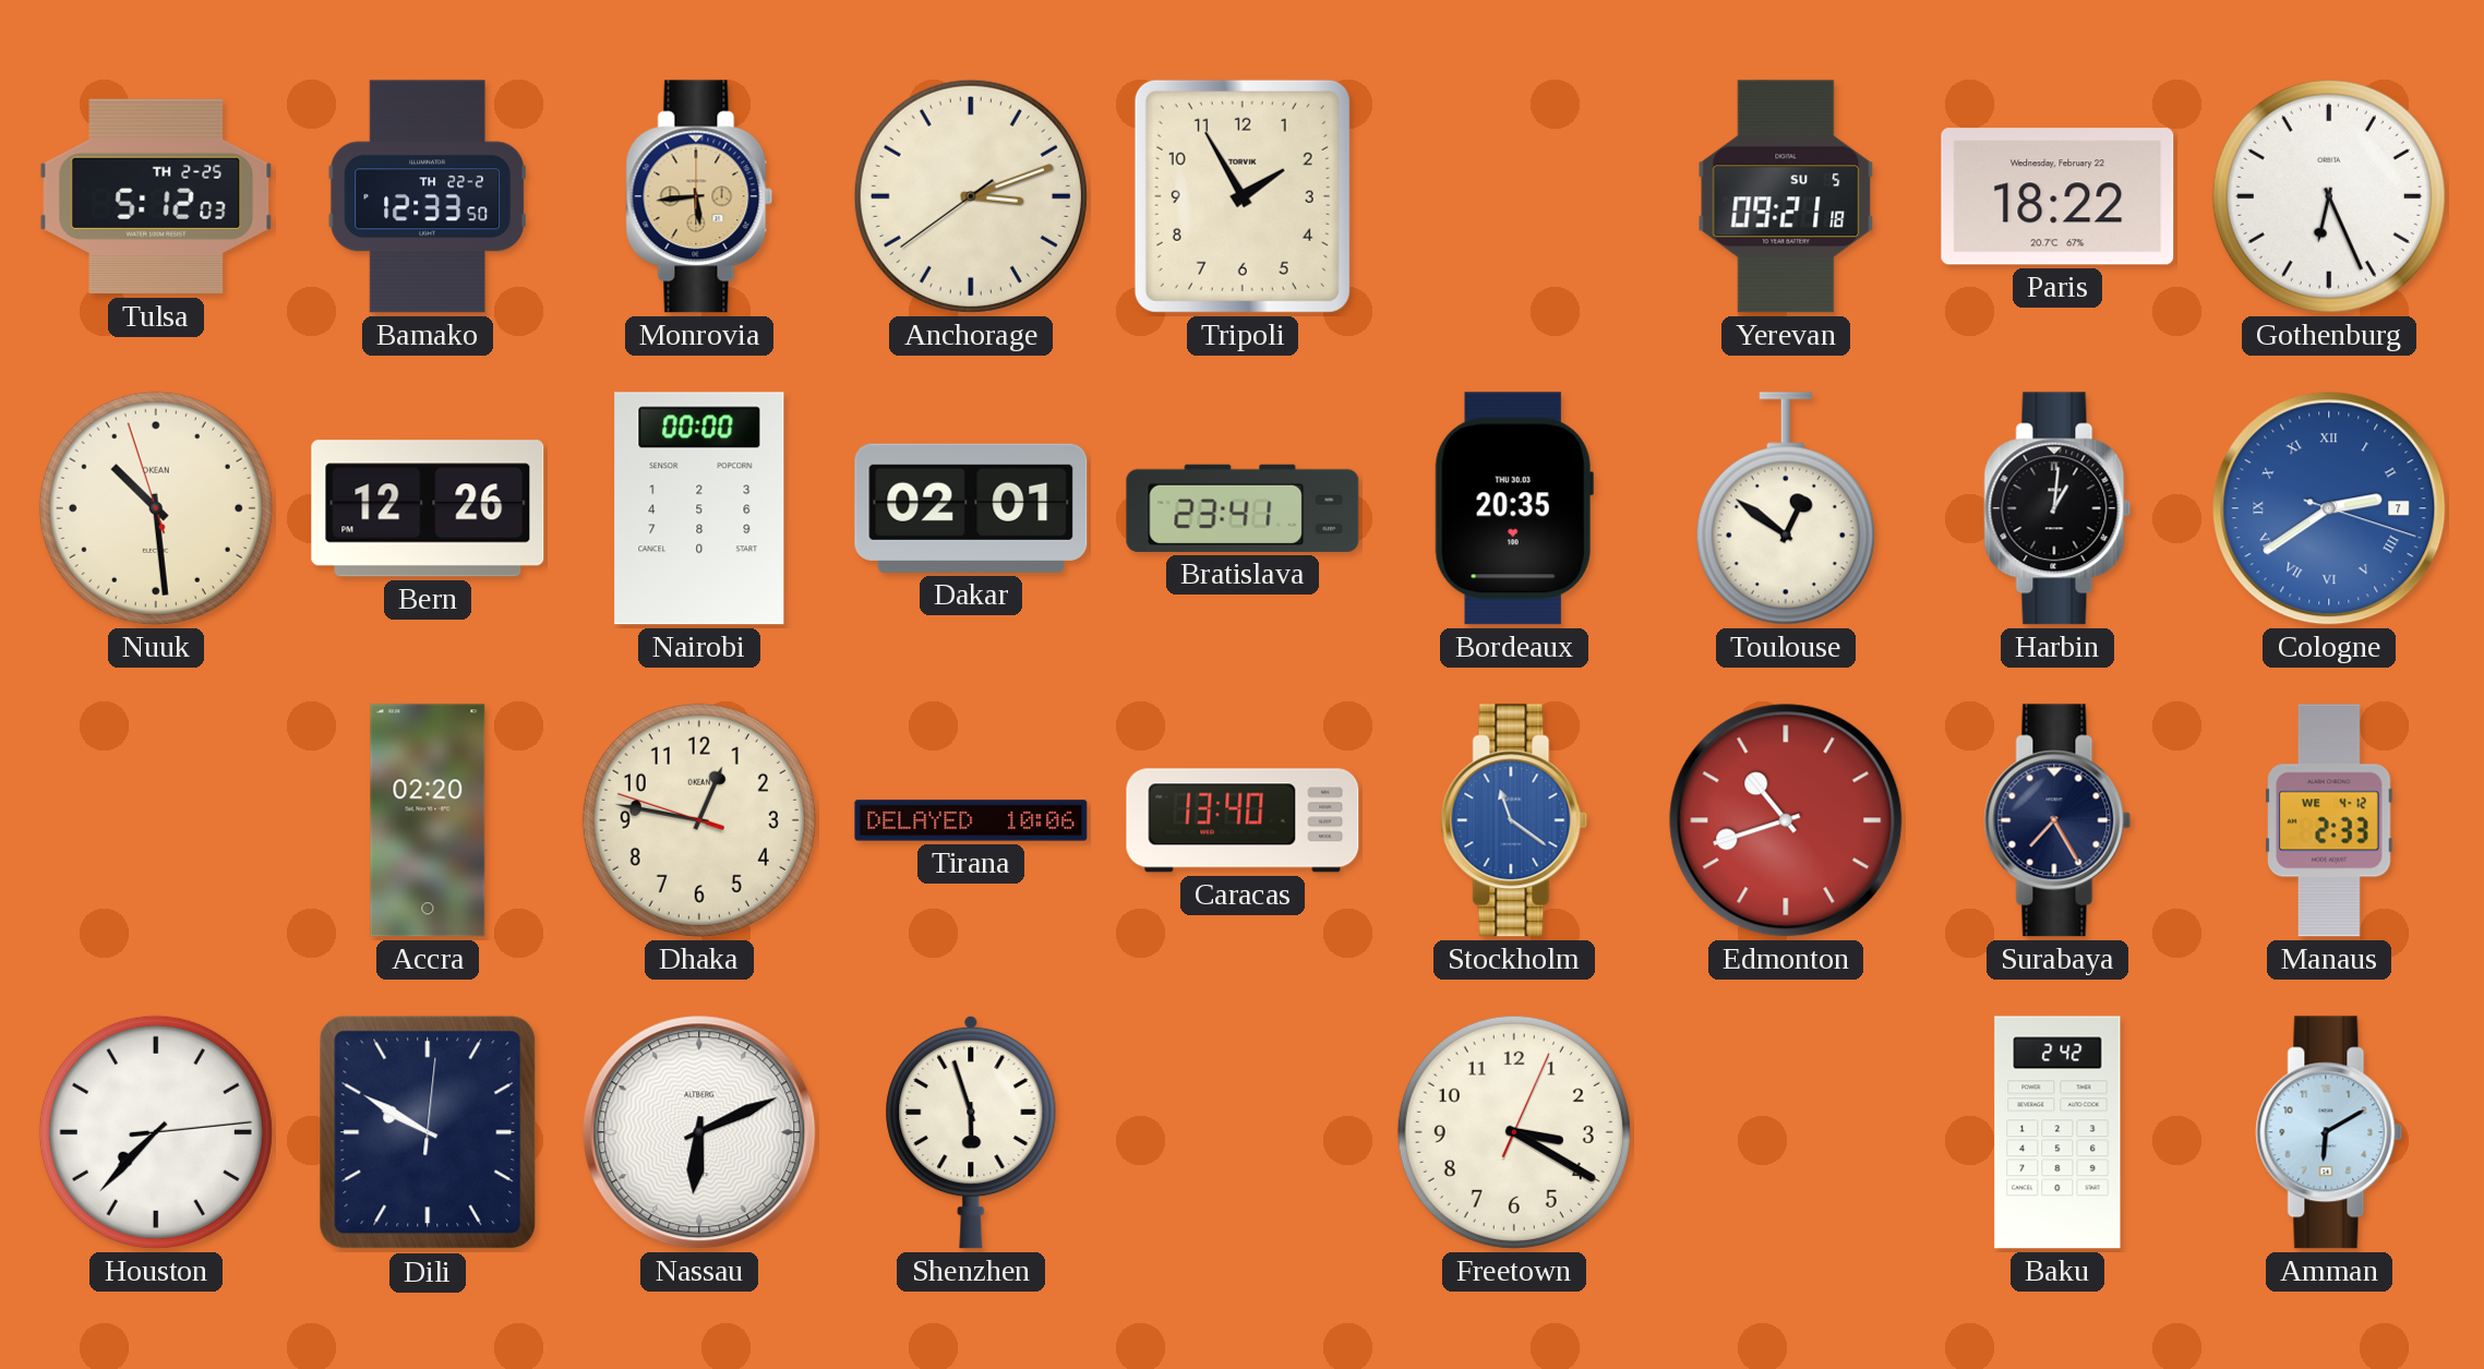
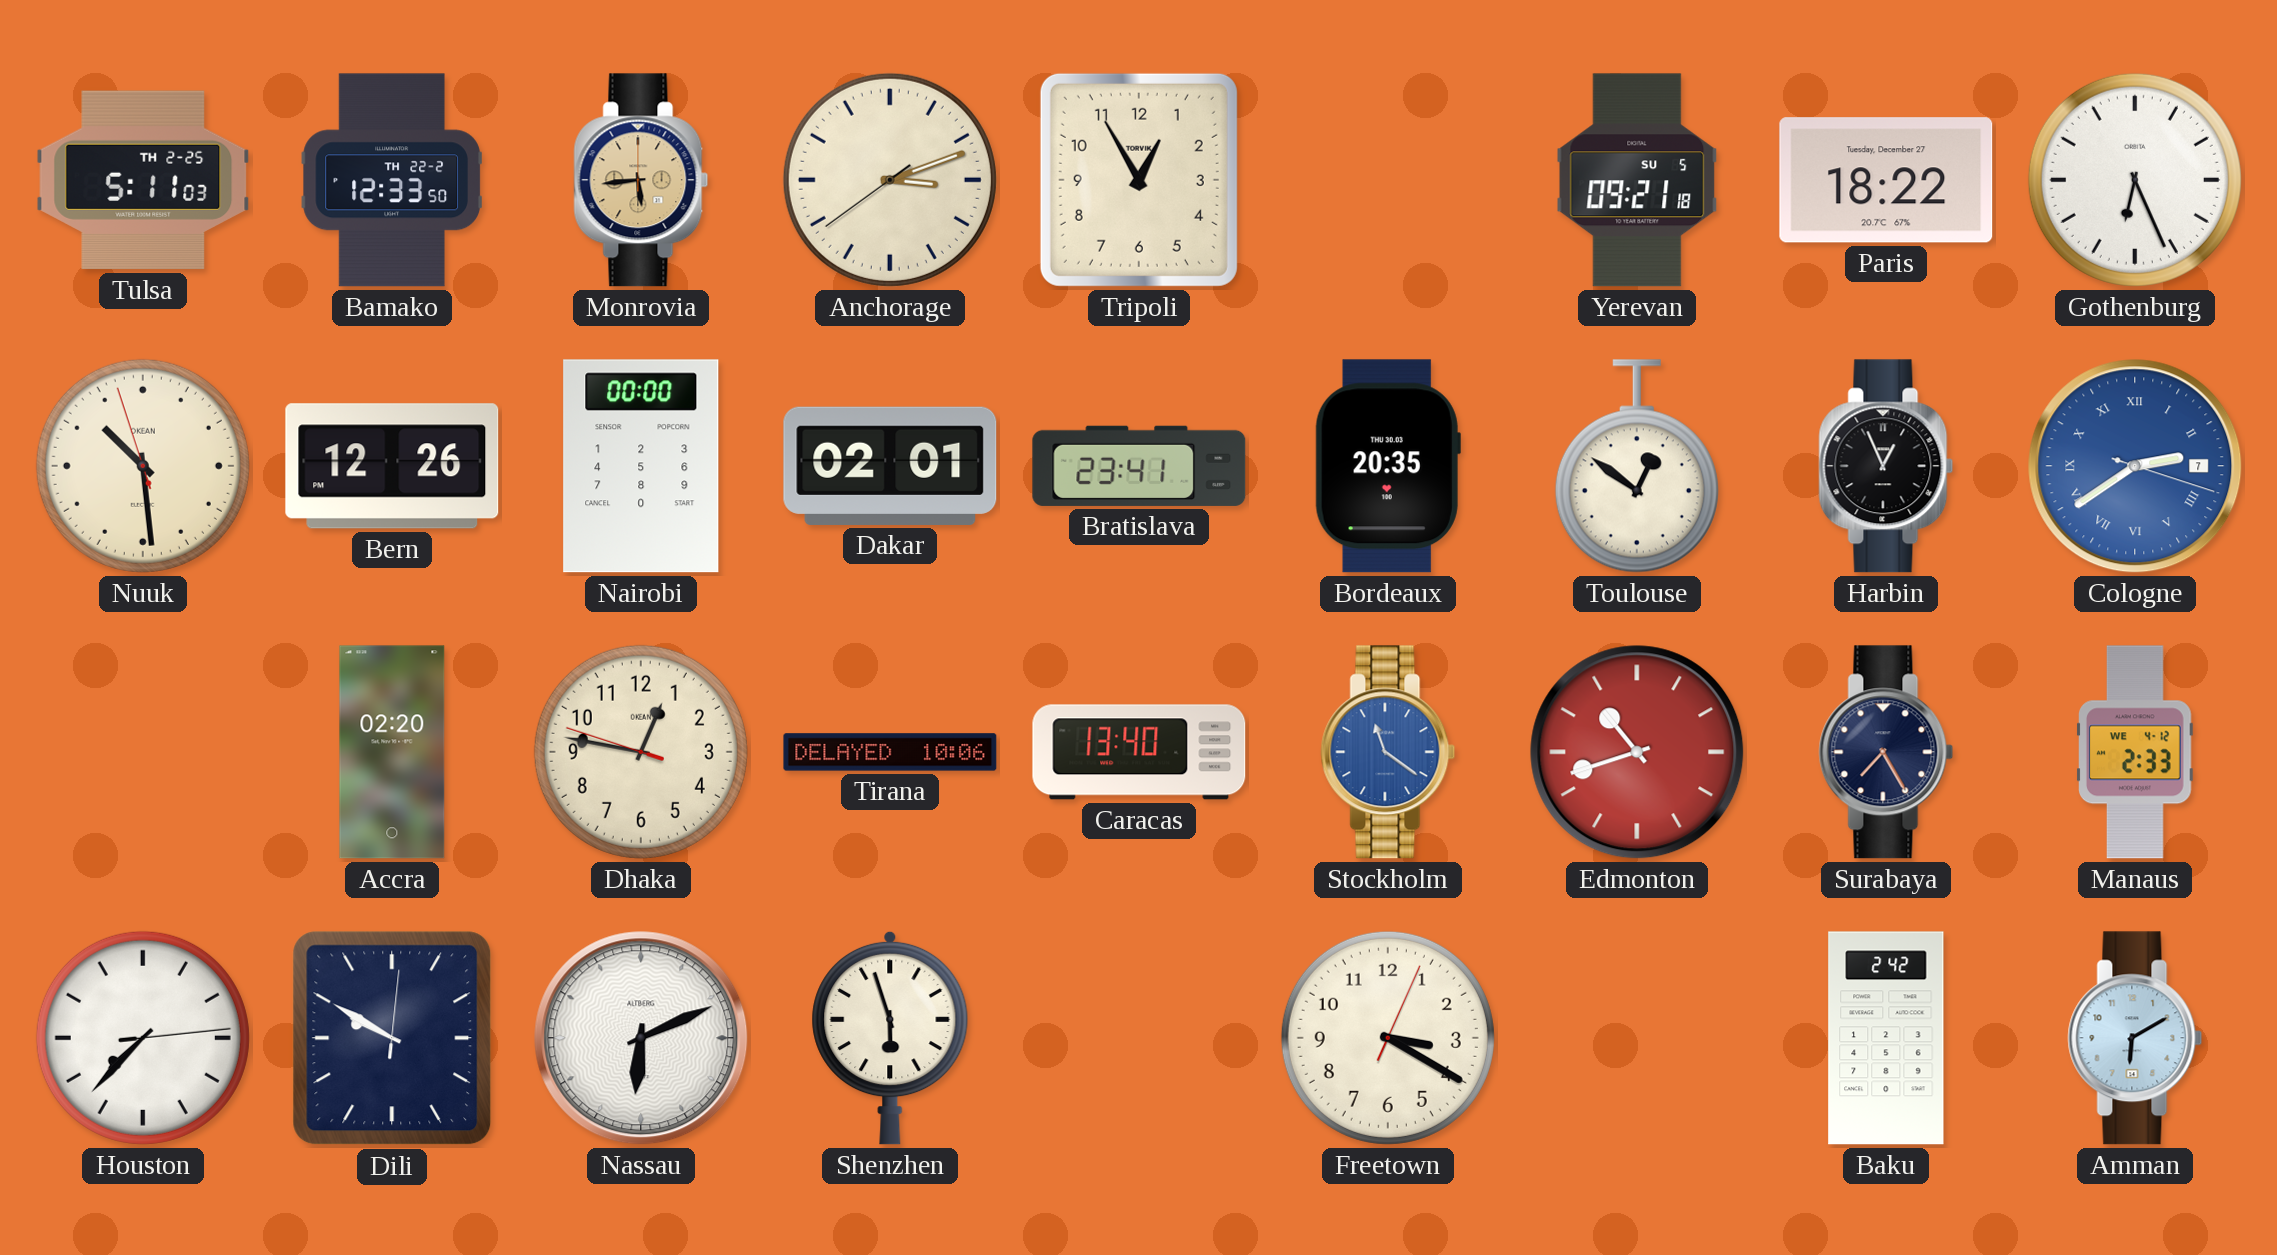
Tulsa: 5:12 -> 5:11 (143, 180)
Tripoli: 1:55 -> 12:55 (1139, 180)
Paris date: Wednesday, February 22 -> Tuesday, December 27 (1886, 180)
Harbin: 1:01 -> 12:56 (1886, 466)
